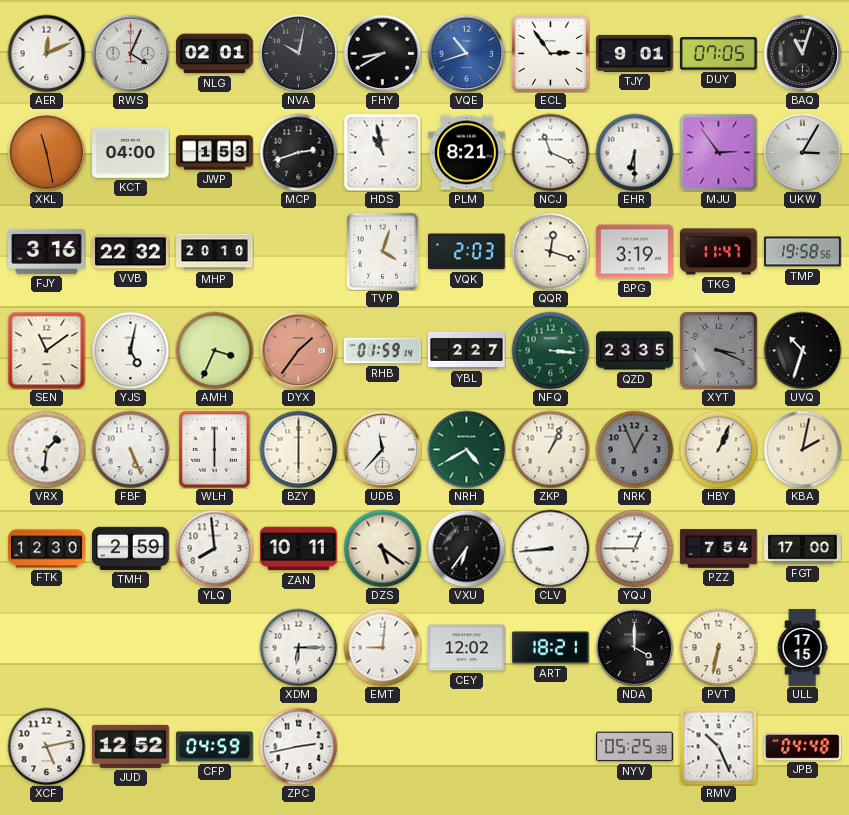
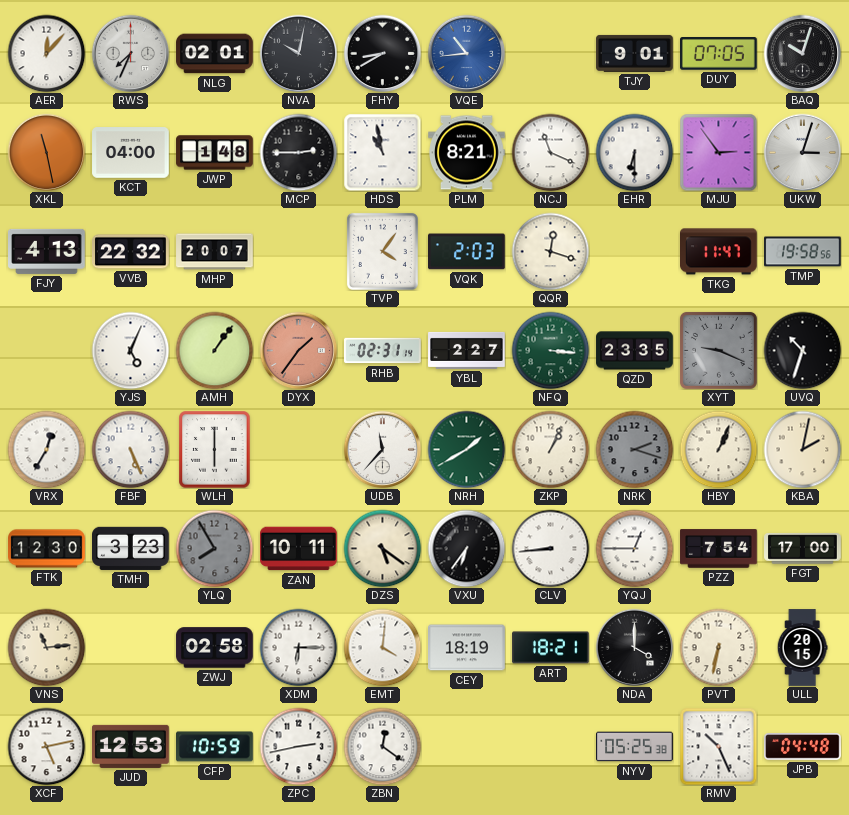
AER: 12:11 -> 12:07 (46, 53)
RWS: 4:04 -> 7:34 (130, 53)
VQE: 10:42 -> 10:44 (466, 53)
ECL: 2:54 -> none (550, 53)
BAQ: 11:03 -> 10:03 (802, 53)
JWP: 1:53 -> 1:48 (215, 153)
MCP: 2:42 -> 2:45 (298, 152)
UKW: 3:05 -> 3:03 (802, 152)
FJY: 3:16 -> 4:13 (47, 251)
MHP: 20:10 -> 20:07 (215, 252)
TVP: 4:03 -> 4:06 (382, 251)
BPG: 3:19 -> none (635, 252)
SEN: 11:09 -> none (46, 350)
YJS: 5:02 -> 5:04 (130, 350)
AMH: 3:34 -> 1:06 (214, 350)
RHB: 01:59 -> 02:31 (383, 351)
XYT: 3:19 -> 9:19 (718, 350)
VRX: 1:31 -> 12:35 (46, 449)
BZY: 6:00 -> none (298, 449)
NRH: 4:40 -> 1:40 (466, 449)
NRK: 12:56 -> 2:18 (634, 449)
TMH: 2:59 -> 3:23 (131, 548)
YLQ: 7:59 -> 7:55 (214, 548)
YLQ dial: white -> grey (214, 548)
VNS: none -> 11:14 (46, 647)
ZWJ: none -> 02:58 (215, 648)
EMT: 9:01 -> 4:01 (382, 647)
CEY: 12:02 -> 18:19 (467, 648)
ULL: 17:15 -> 20:15 (802, 648)
JUD: 12:52 -> 12:53 (131, 746)
CFP: 04:59 -> 10:59 (215, 747)
ZBN: none -> 12:21 (382, 746)
